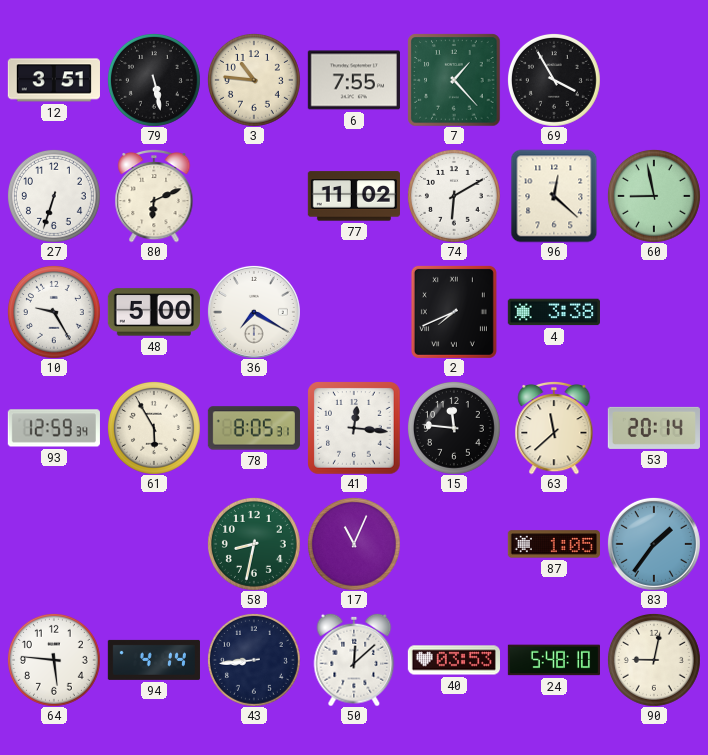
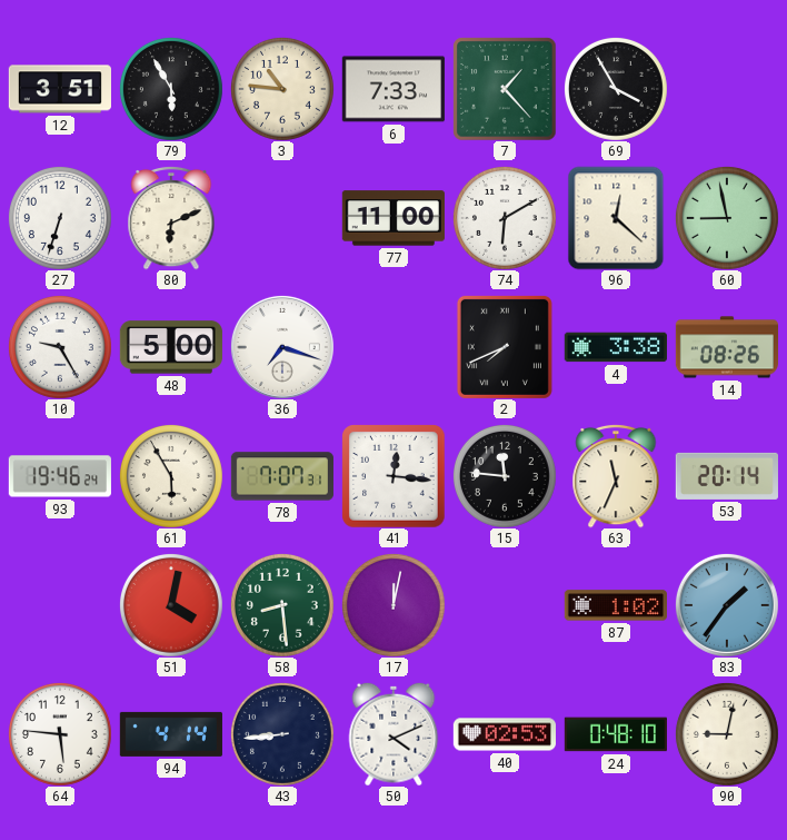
79: 5:28 -> 5:55 (171, 89)
6: 7:55 -> 7:33 (393, 89)
77: 11:02 -> 11:00 (393, 218)
36: 7:20 -> 7:18 (282, 347)
14: none -> 08:26 (726, 347)
93: 12:59 -> 19:46 (60, 476)
78: 8:05 -> 7:07 (282, 476)
63: 11:38 -> 11:34 (616, 476)
51: none -> 4:02 (171, 605)
58: 8:32 -> 8:29 (282, 605)
17: 11:04 -> 12:02 (393, 605)
87: 1:05 -> 1:02 (616, 605)
50: 12:08 -> 4:11 (393, 734)
40: 03:53 -> 02:53 (504, 734)
24: 5:48 -> 0:48 (616, 734)
